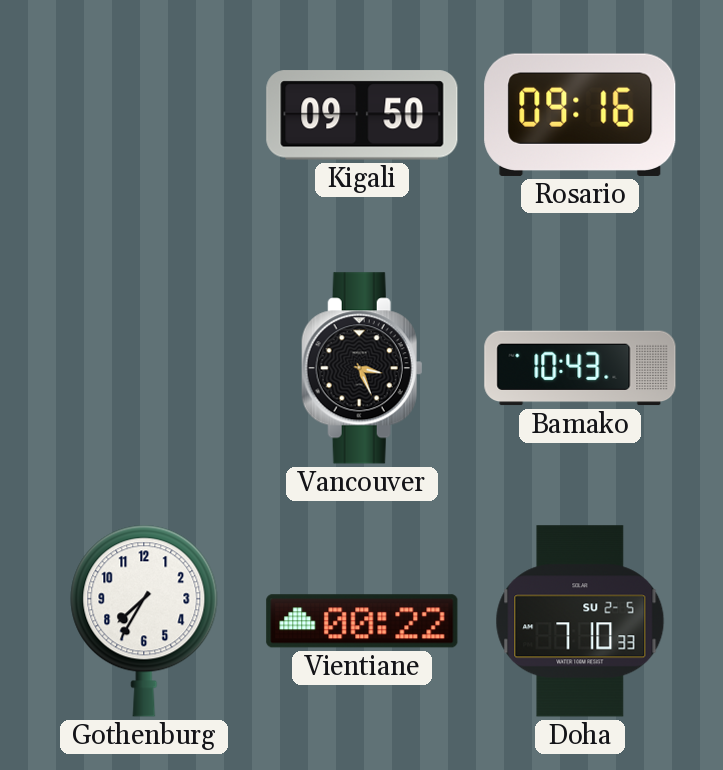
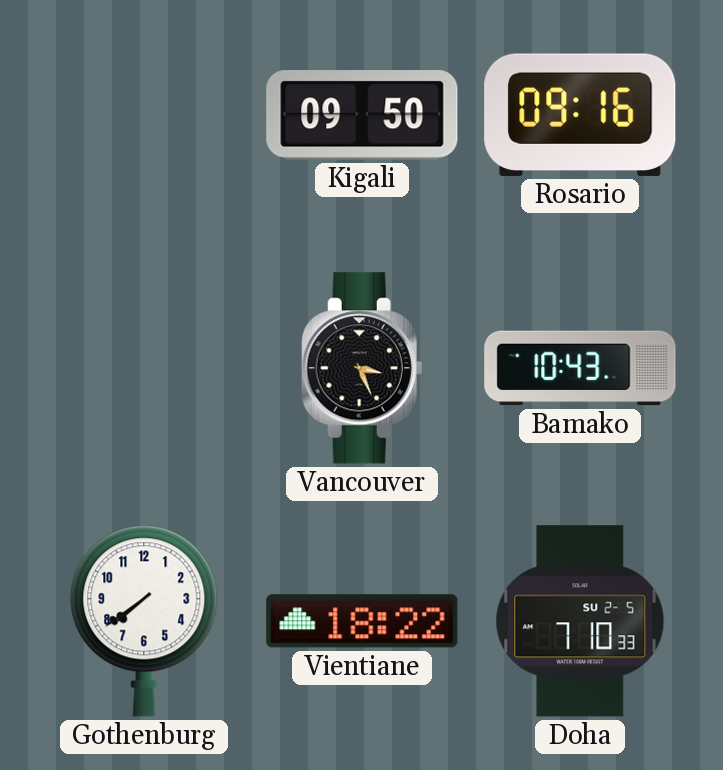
Gothenburg: 7:35 -> 7:39 (144, 621)
Vientiane: 00:22 -> 18:22 (362, 621)
